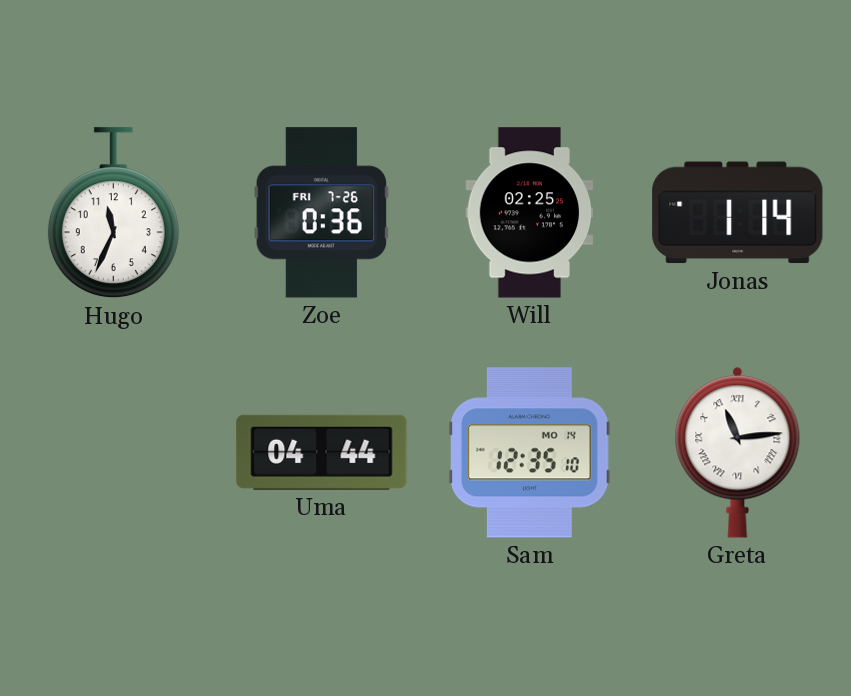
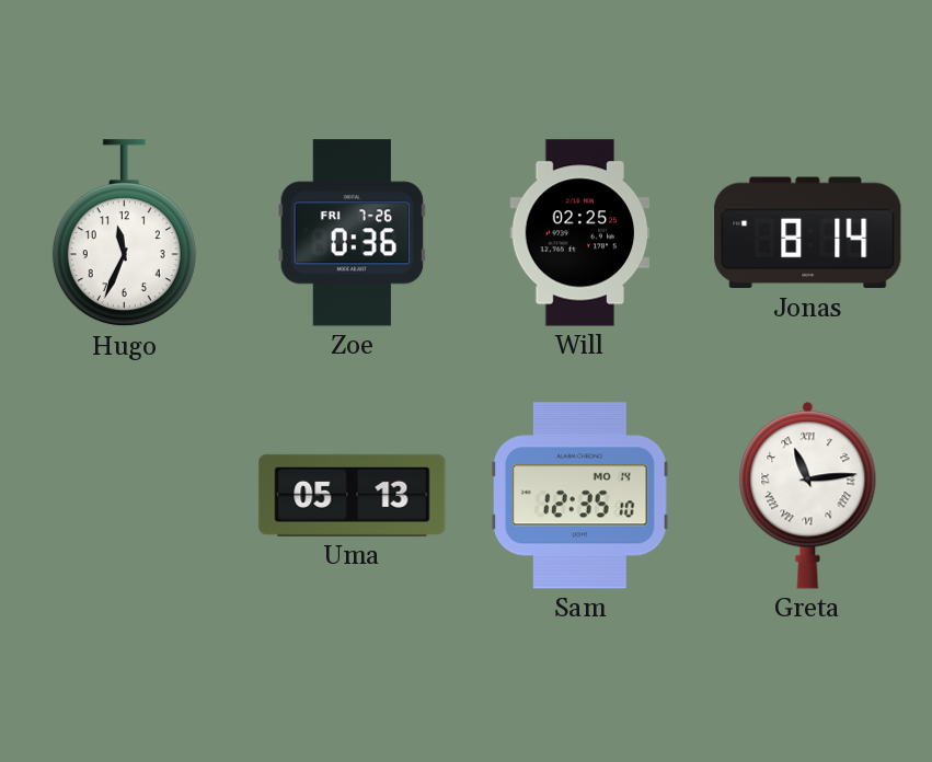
Jonas: 1:14 -> 8:14 (808, 233)
Uma: 04:44 -> 05:13 (353, 495)
